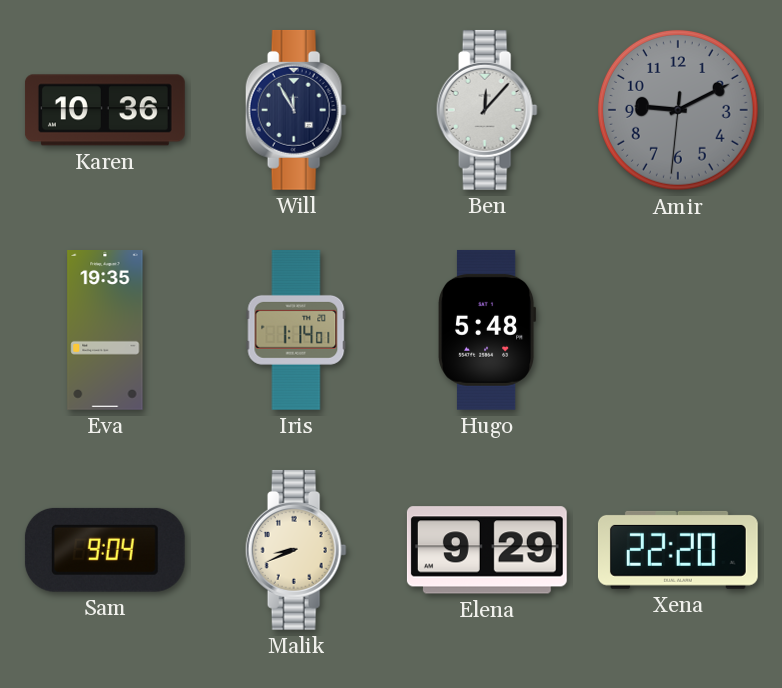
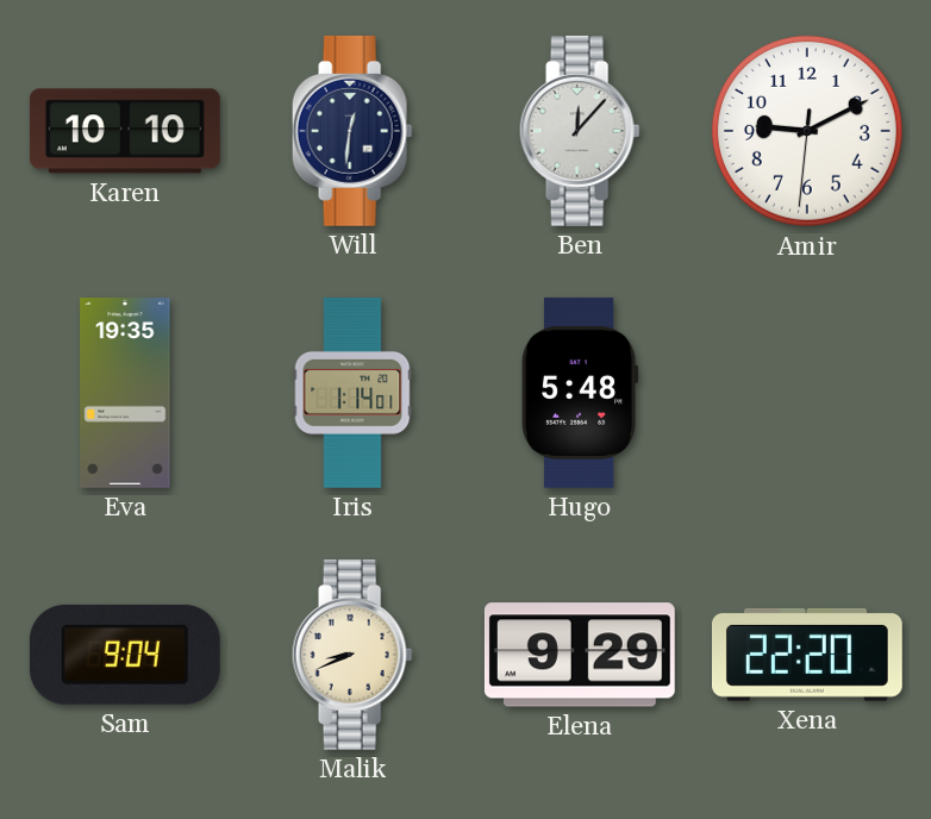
Karen: 10:36 -> 10:10 (125, 131)
Will: 11:55 -> 12:31 (352, 131)
Amir dial: grey -> white (807, 131)
